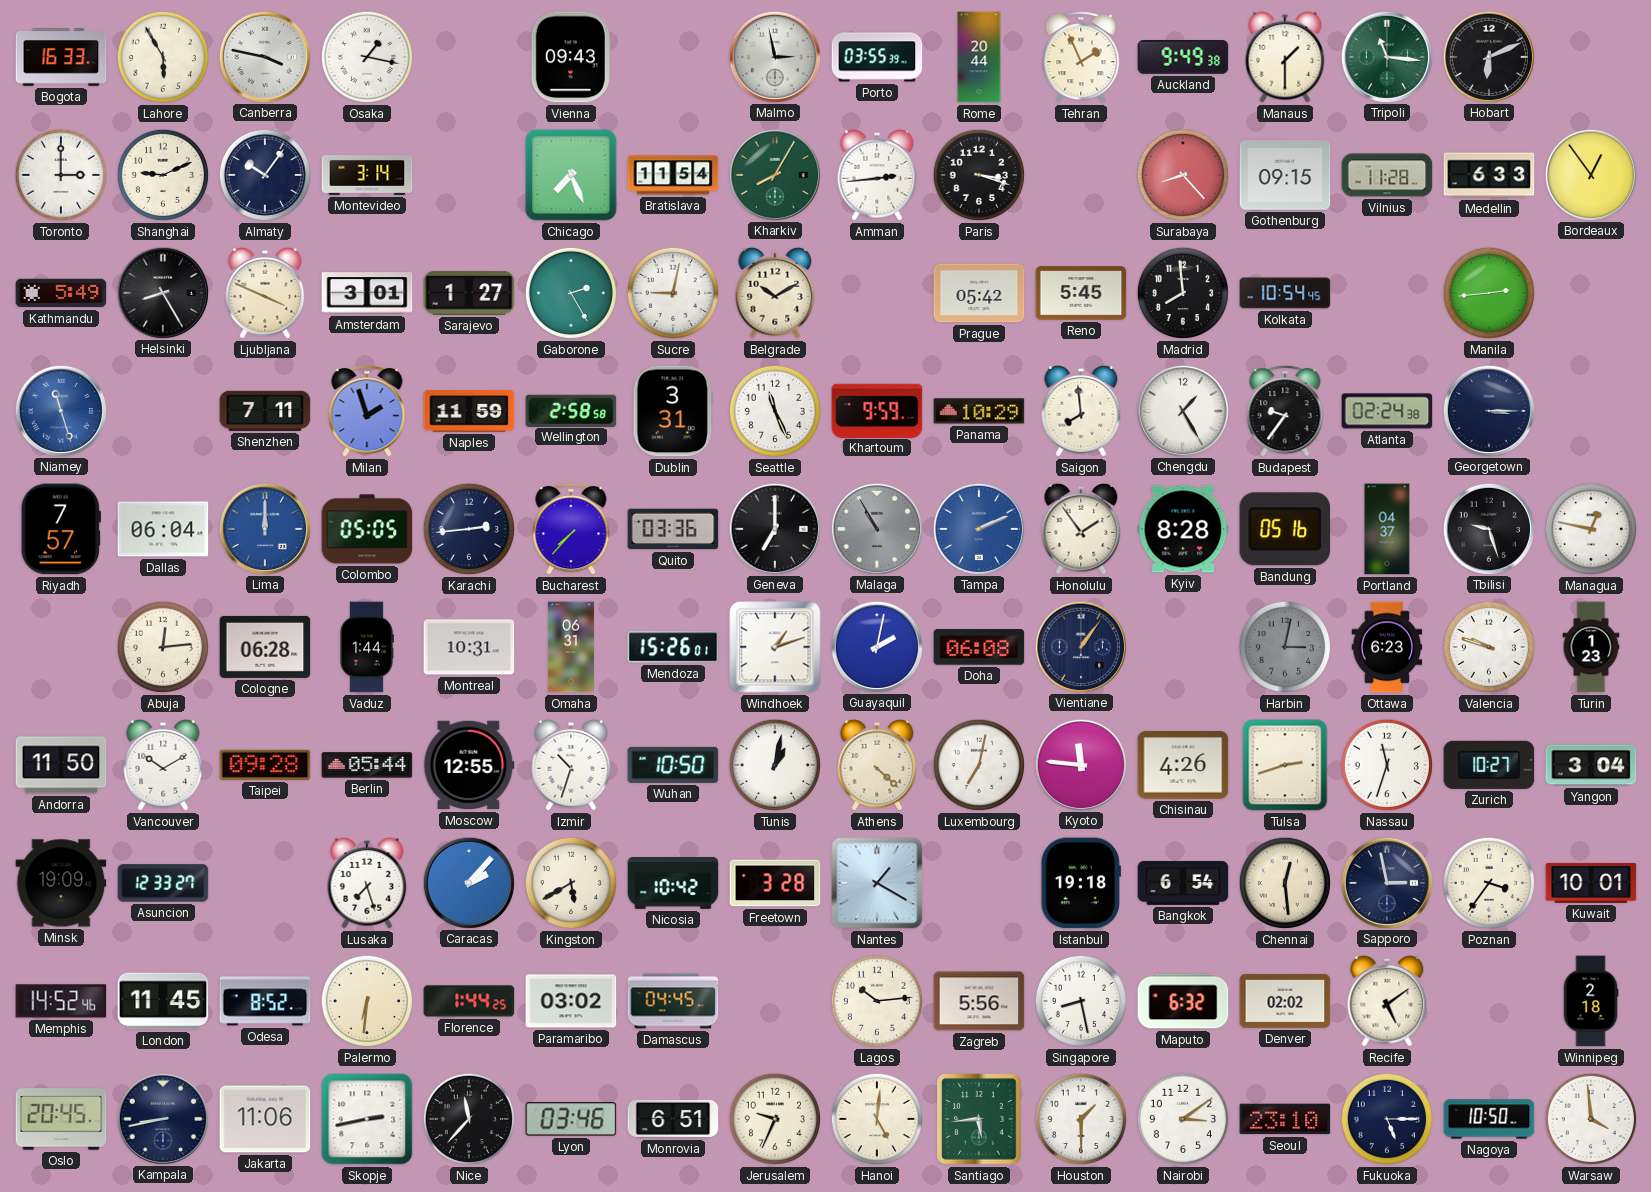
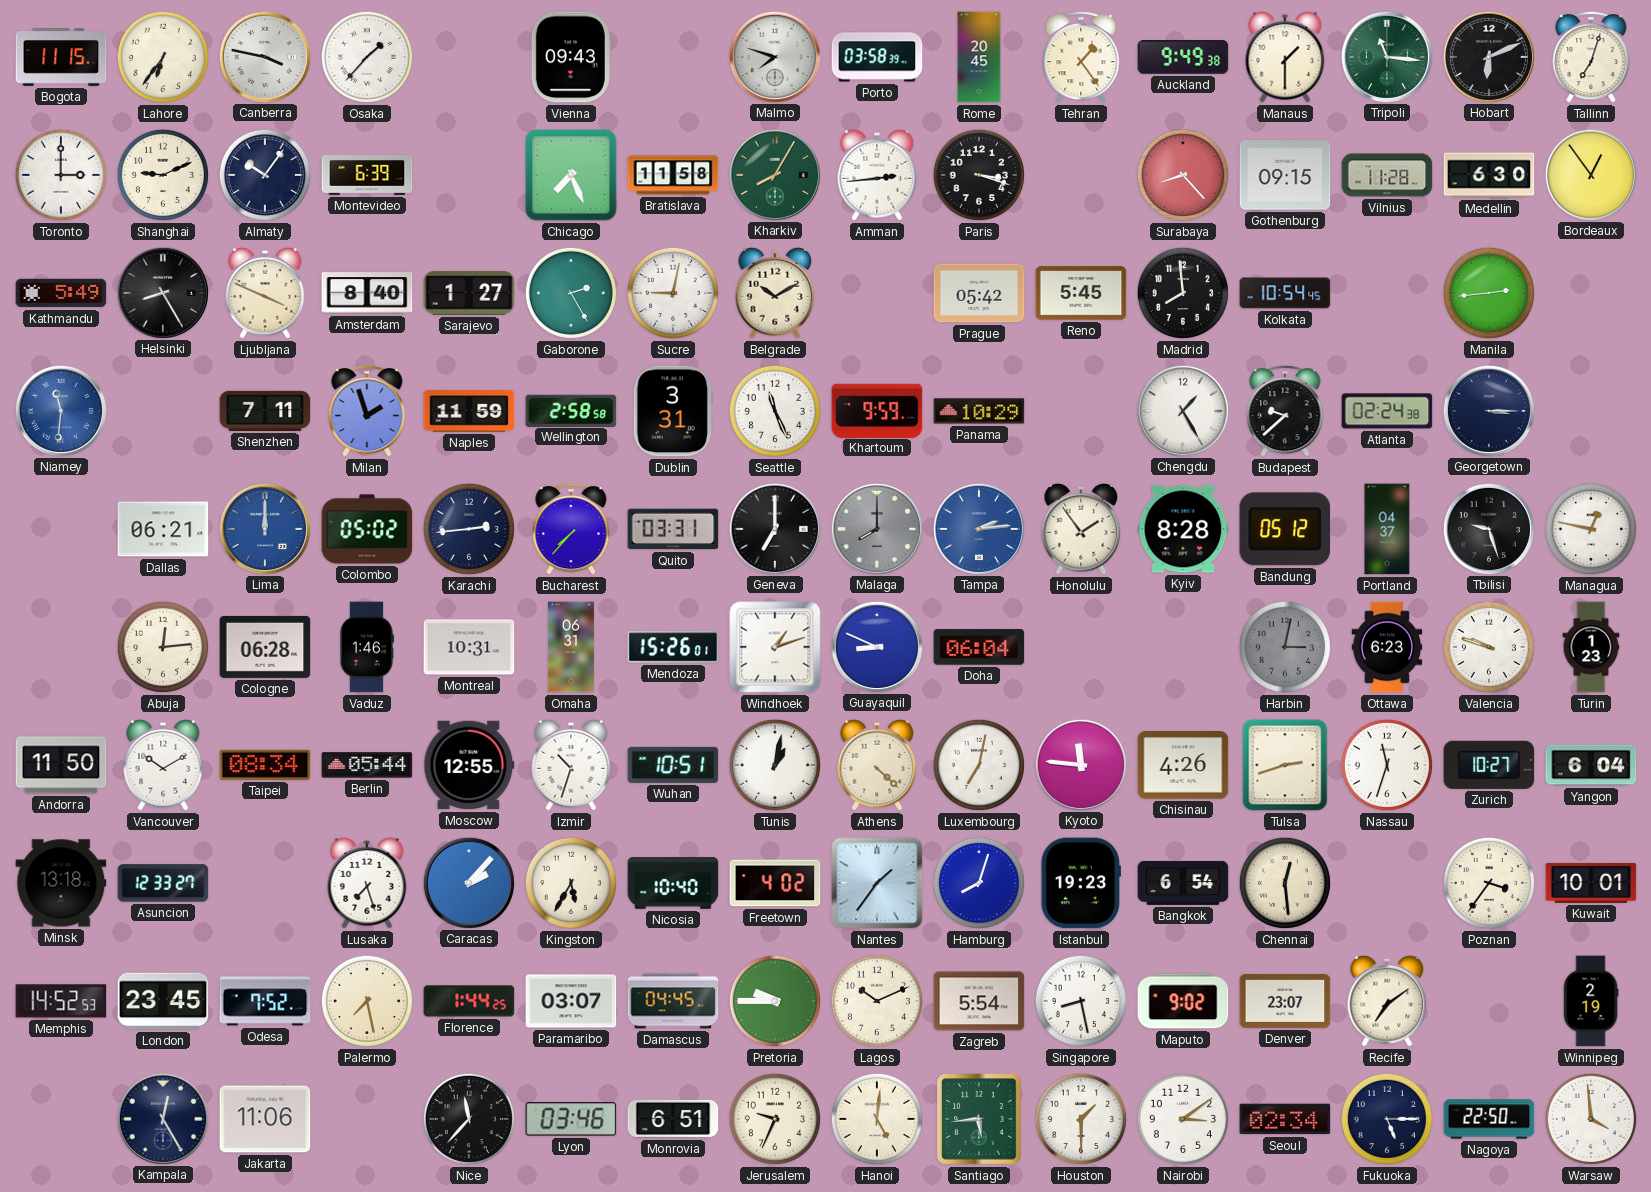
Bogota: 16:33 -> 11:15 (61, 58)
Lahore: 5:55 -> 6:36 (163, 57)
Osaka: 1:17 -> 1:37 (367, 57)
Malmo: 2:58 -> 7:48 (774, 56)
Porto: 03:55 -> 03:58 (877, 57)
Rome: 20:44 -> 20:45 (979, 57)
Tehran: 1:56 -> 1:24 (1081, 57)
Tallinn: none -> 7:03 (1591, 57)
Montevideo: 3:14 -> 6:39 (367, 176)
Bratislava: 11:54 -> 11:58 (673, 175)
Medellin: 6:33 -> 6:30 (1489, 175)
Amsterdam: 3:01 -> 8:40 (367, 293)
Niamey: 11:27 -> 11:31 (60, 410)
Saigon: 7:59 -> none (1081, 411)
Budapest: 9:36 -> 9:38 (1285, 411)
Riyadh: 7:57 -> none (61, 529)
Dallas: 06:04 -> 06:21 (163, 529)
Colombo: 05:05 -> 05:02 (367, 529)
Quito: 03:36 -> 03:31 (673, 529)
Malaga: 10:55 -> 8:00 (876, 528)
Tampa: 2:11 -> 2:14 (978, 528)
Bandung: 05:16 -> 05:12 (1285, 529)
Vaduz: 1:44 -> 1:46 (367, 647)
Guayaquil: 2:02 -> 8:49 (876, 646)
Doha: 06:08 -> 06:04 (979, 647)
Vientiane: 1:06 -> none (1080, 646)
Taipei: 09:28 -> 08:34 (265, 765)
Wuhan: 10:50 -> 10:51 (673, 765)
Yangon: 3:04 -> 6:04 (1591, 765)
Minsk: 19:09 -> 13:18 (61, 883)
Kingston: 5:40 -> 5:35 (571, 883)
Nicosia: 10:42 -> 10:40 (673, 883)
Freetown: 3:28 -> 4:02 (775, 883)
Nantes: 1:20 -> 1:36 (877, 883)
Hamburg: none -> 8:03 (979, 883)
Istanbul: 19:18 -> 19:23 (1081, 883)
Sapporo: 2:58 -> none (1386, 882)
Memphis: 14:52:46 -> 14:52:53 (61, 1001)
London: 11:45 -> 23:45 (163, 1001)
Odesa: 8:52 -> 7:52 (265, 1001)
Palermo: 6:31 -> 7:28 (367, 1001)
Paramaribo: 03:02 -> 03:07 (571, 1001)
Pretoria: none -> 9:45 (775, 1001)
Lagos: 10:14 -> 10:11 (877, 1001)
Zagreb: 5:56 -> 5:54 (979, 1001)
Maputo: 6:32 -> 9:02 (1183, 1001)
Denver: 02:02 -> 23:07 (1285, 1001)
Recife: 5:09 -> 7:09 (1387, 1001)
Winnipeg: 2:18 -> 2:19 (1591, 1001)
Oslo: 20:45 -> none (61, 1119)
Kampala: 8:43 -> 12:25 (162, 1118)
Skopje: 2:43 -> none (367, 1119)
Seoul: 23:10 -> 02:34 (1285, 1119)
Nagoya: 10:50 -> 22:50 (1489, 1119)
